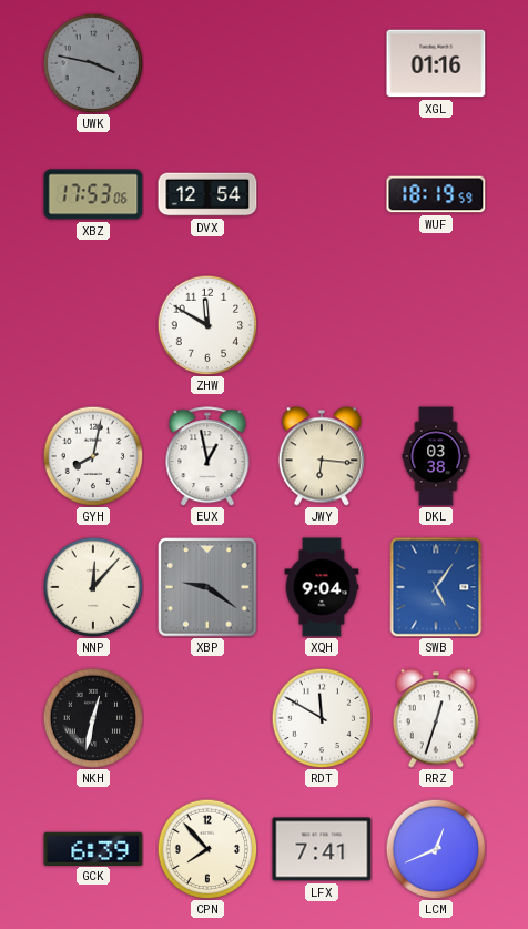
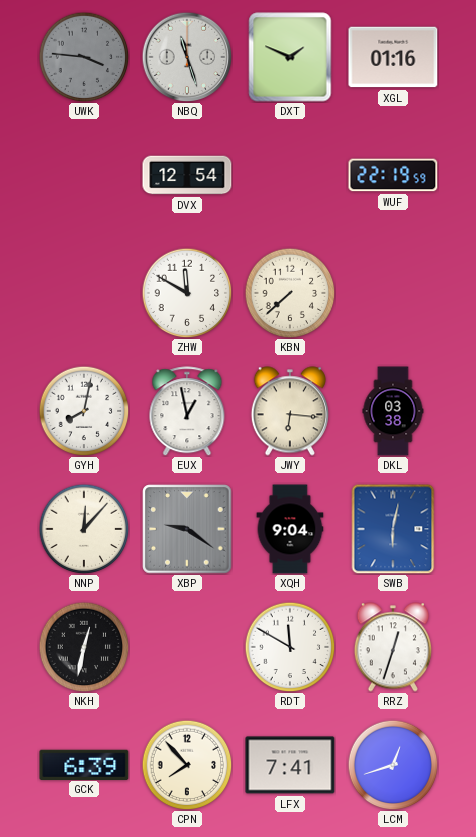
UWK: 3:47 -> 3:46 (84, 57)
NBQ: none -> 11:27 (187, 57)
DXT: none -> 1:49 (290, 57)
XBZ: 17:53 -> none (93, 194)
WUF: 18:19 -> 22:19 (393, 175)
KBN: none -> 7:38 (290, 293)
SWB: 5:06 -> 6:02 (393, 529)
LCM: 12:41 -> 12:42 (393, 765)
